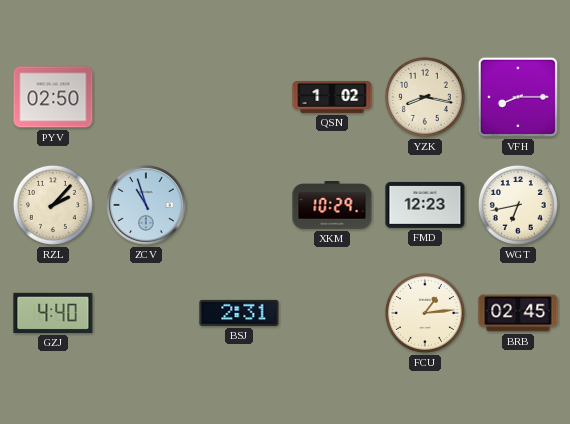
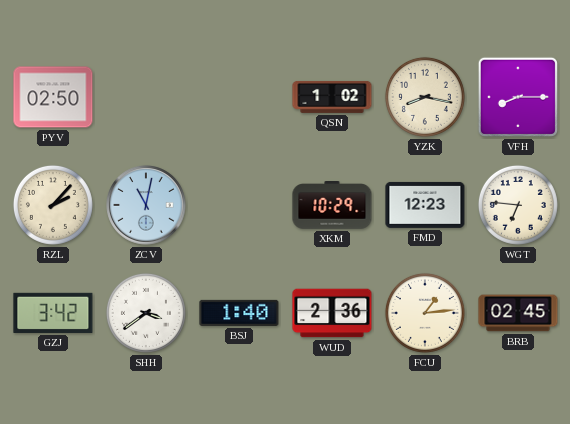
ZCV: 10:57 -> 11:02 (146, 205)
WGT: 6:43 -> 6:46 (518, 205)
GZJ: 4:40 -> 3:42 (53, 313)
SHH: none -> 3:39 (146, 313)
BSJ: 2:31 -> 1:40 (239, 313)
WUD: none -> 2:36 (332, 313)
